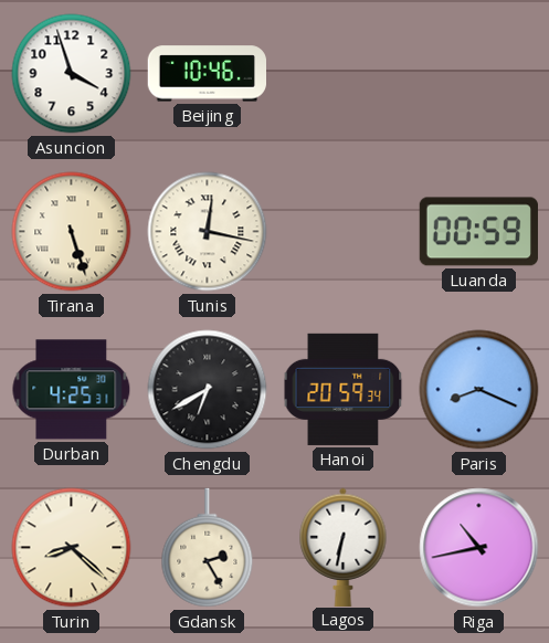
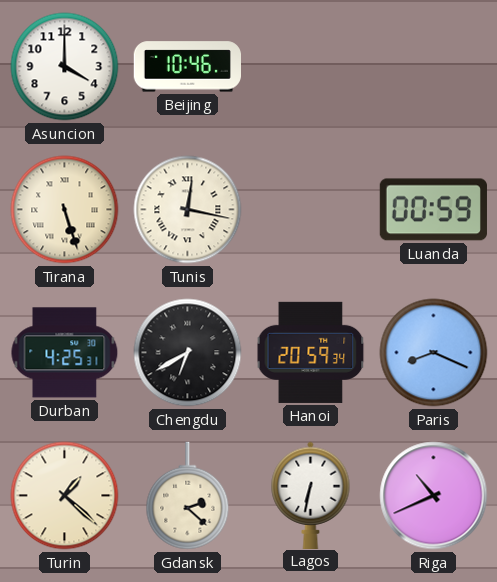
Asuncion: 3:57 -> 4:00 (65, 67)
Turin: 8:22 -> 1:22 (65, 496)
Gdansk: 2:25 -> 2:22 (188, 496)
Riga: 10:43 -> 10:41 (434, 496)
